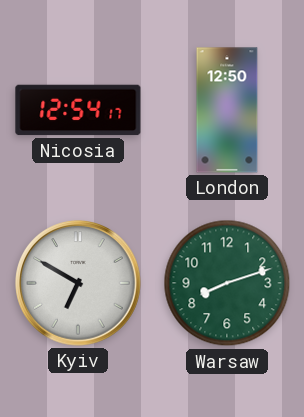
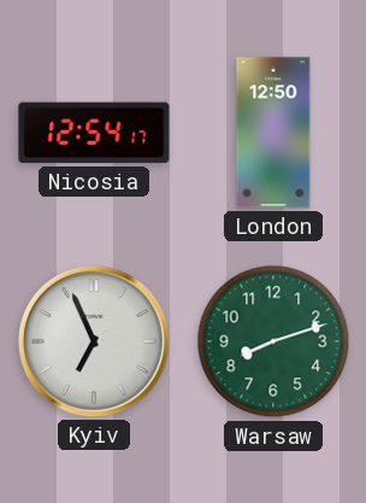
Kyiv: 6:50 -> 6:56 (95, 343)
